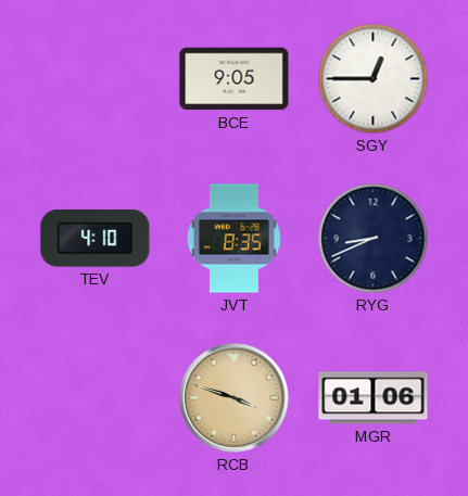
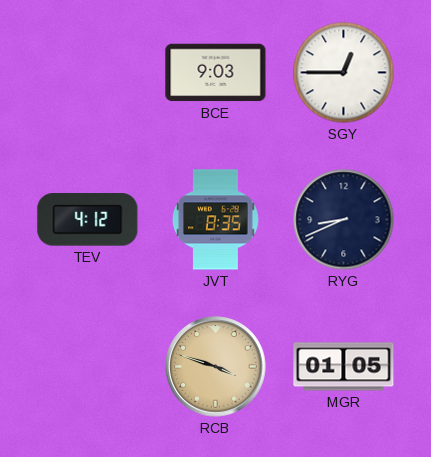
BCE: 9:05 -> 9:03 (216, 73)
TEV: 4:10 -> 4:12 (88, 220)
MGR: 01:06 -> 01:05 (344, 367)
